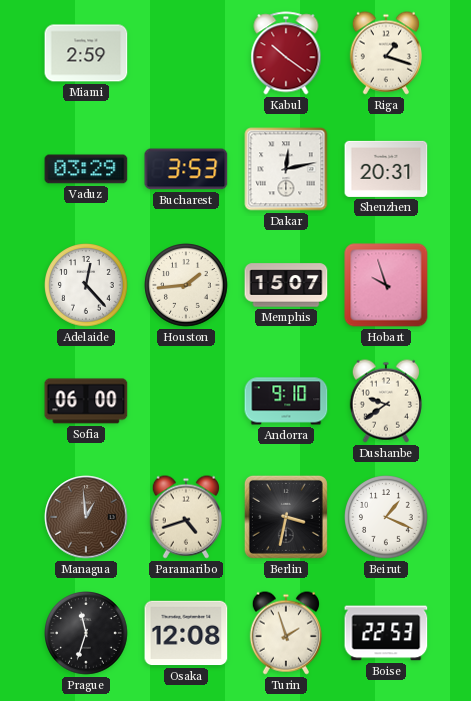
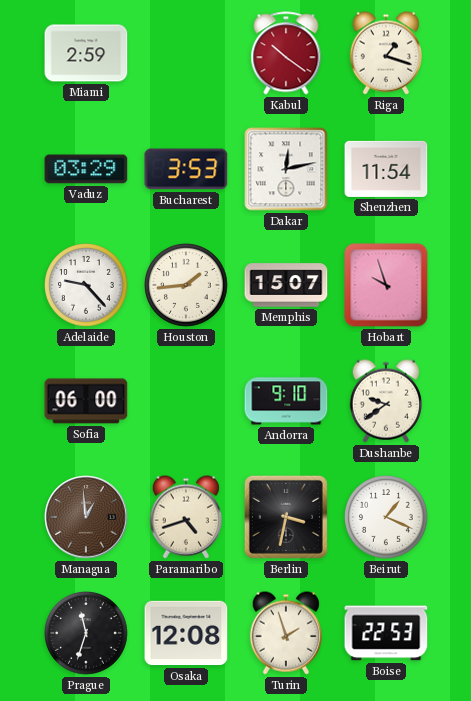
Shenzhen: 20:31 -> 11:54 (386, 169)
Adelaide: 12:23 -> 9:23 (86, 285)
